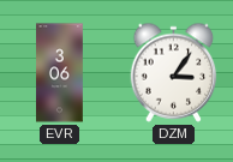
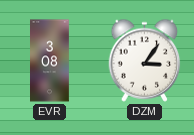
EVR: 3:06 -> 3:08 (50, 61)
